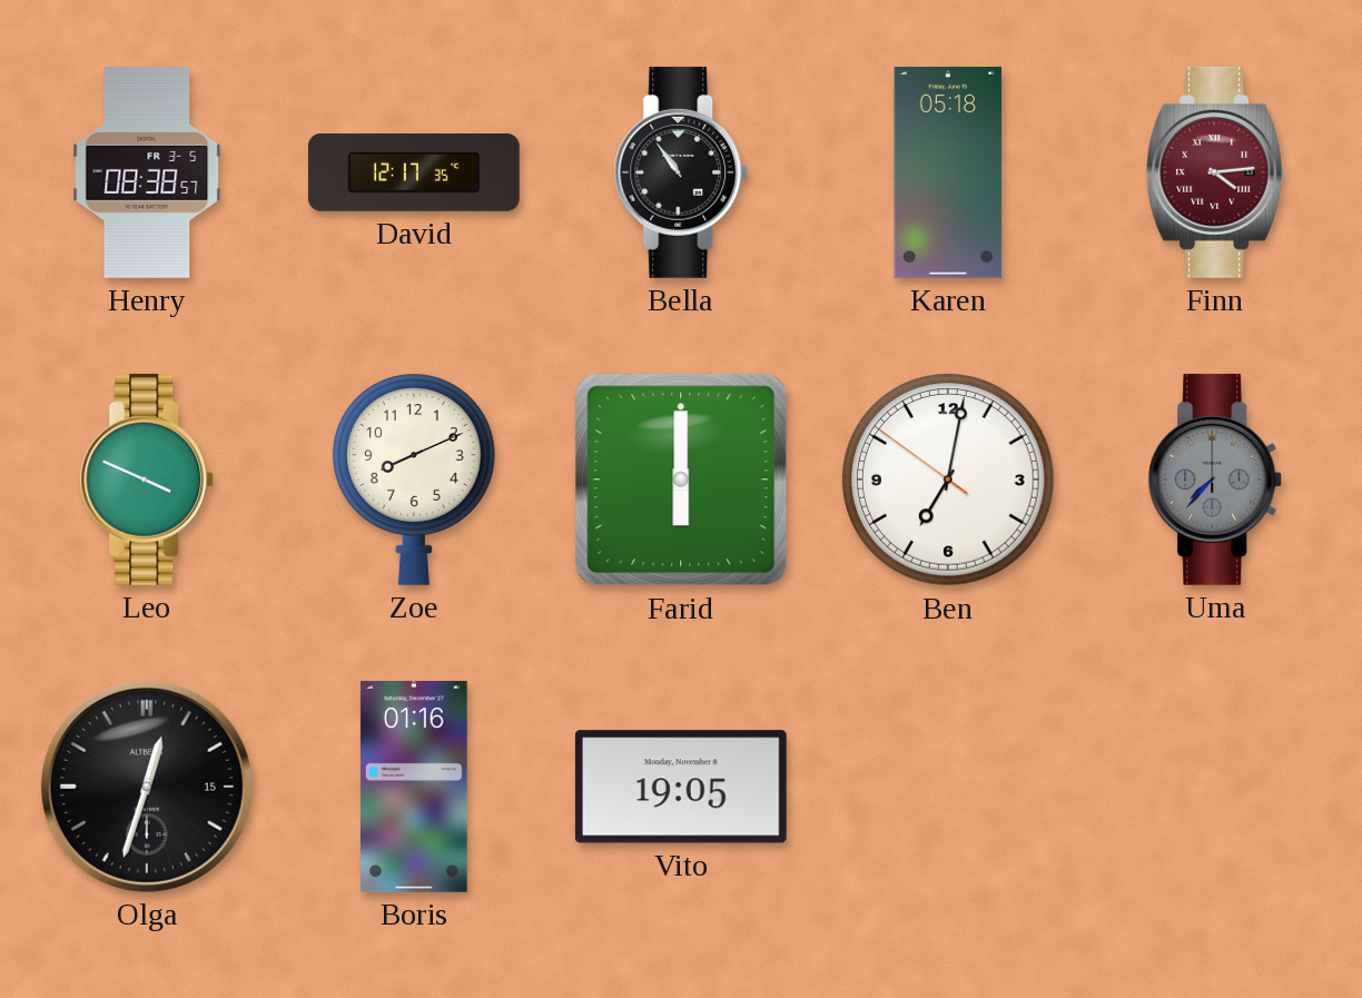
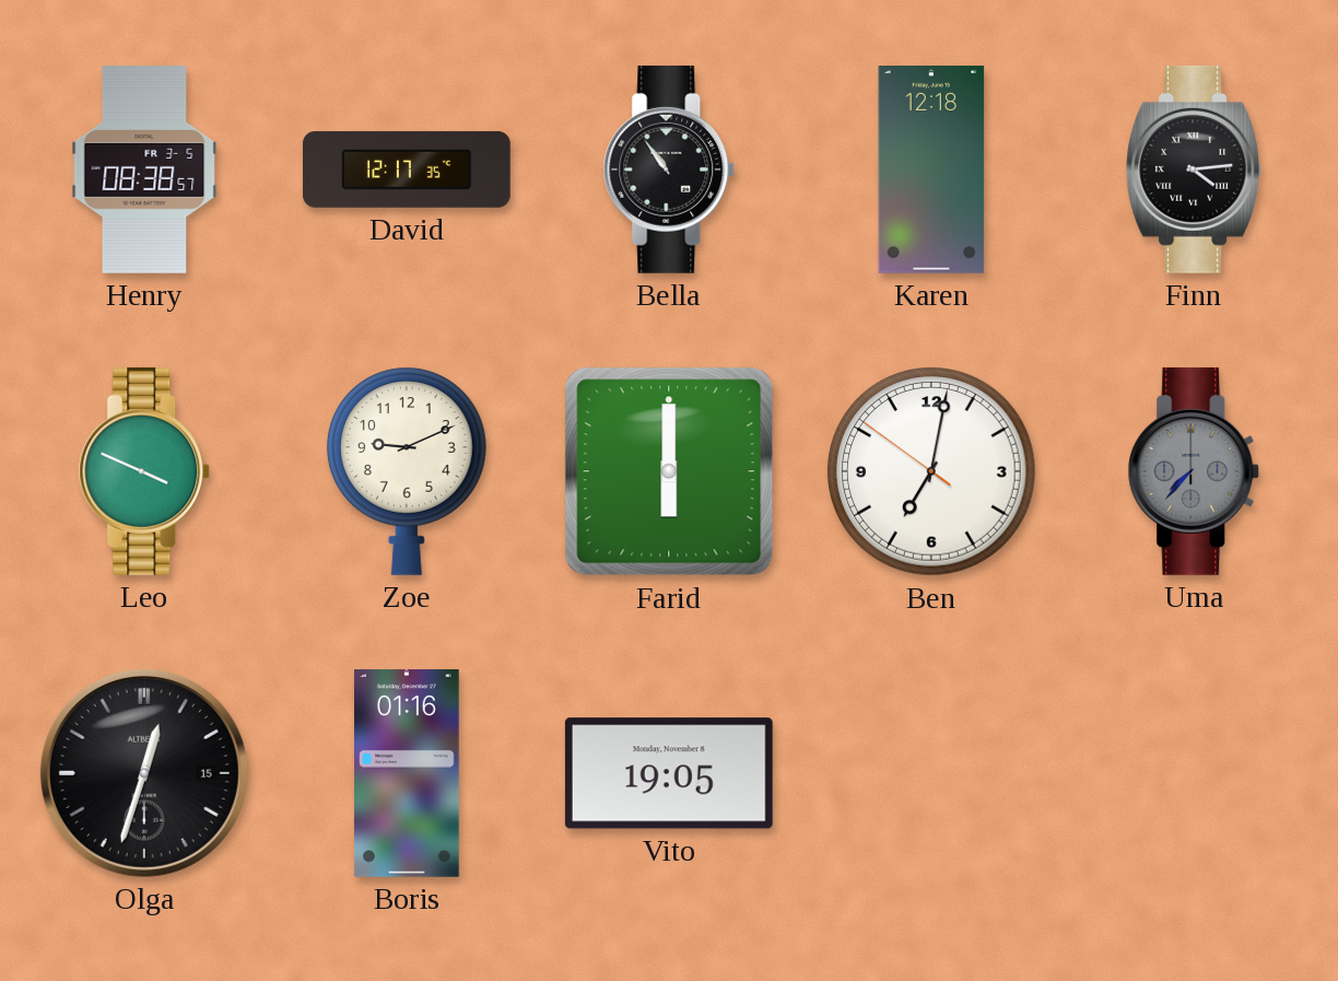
Karen: 05:18 -> 12:18 (931, 170)
Finn dial: burgundy -> black (1194, 170)
Zoe: 8:11 -> 9:11 (407, 471)
